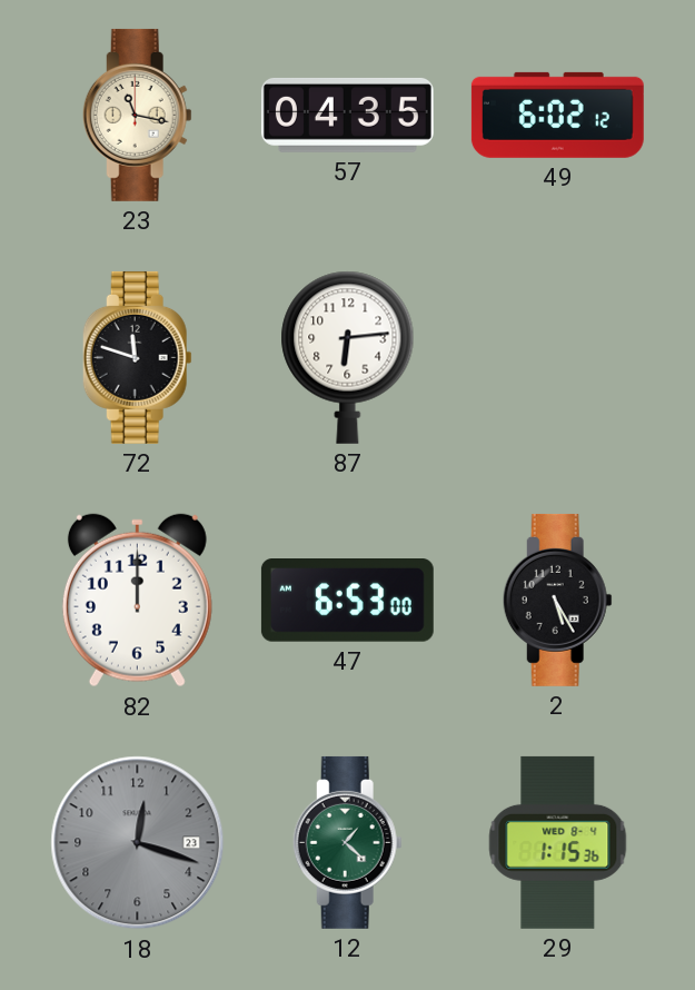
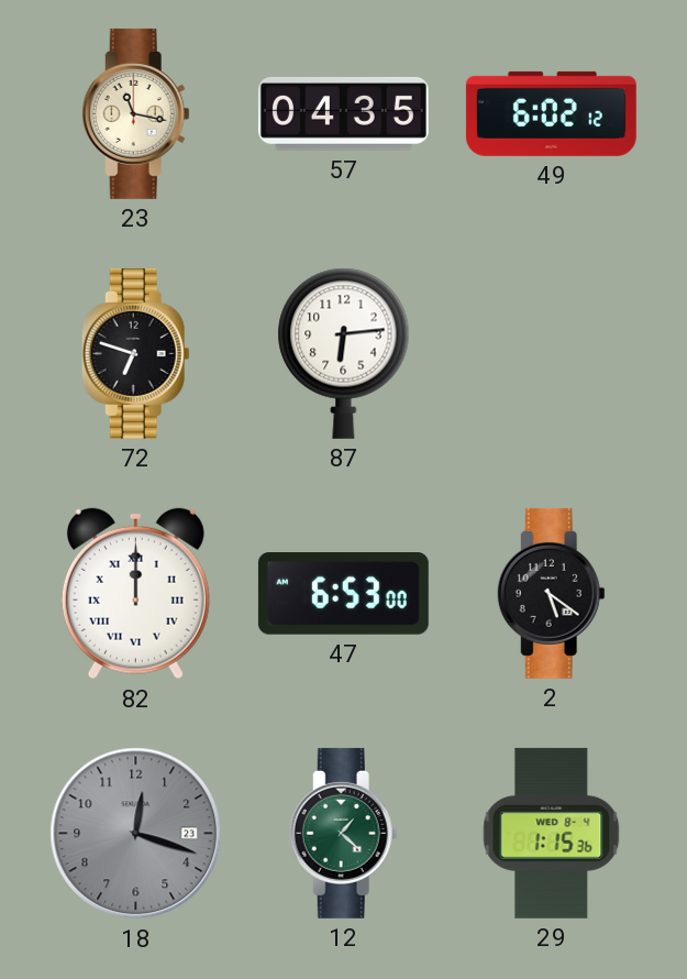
72: 11:48 -> 6:48 (135, 353)
82 numerals: Arabic -> Roman (135, 594)
2: 5:25 -> 5:21 (551, 593)
